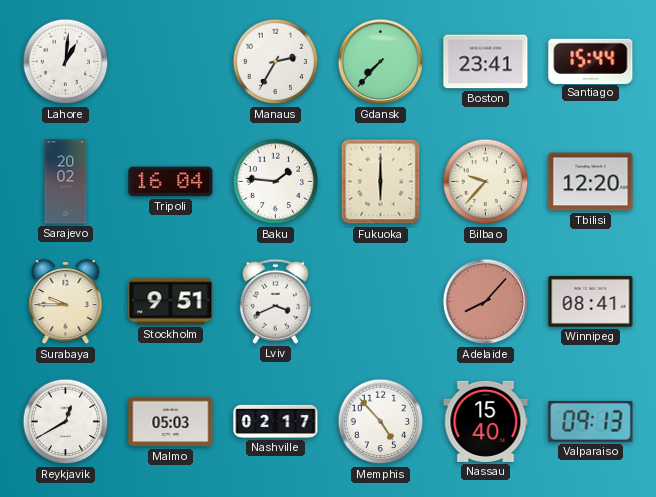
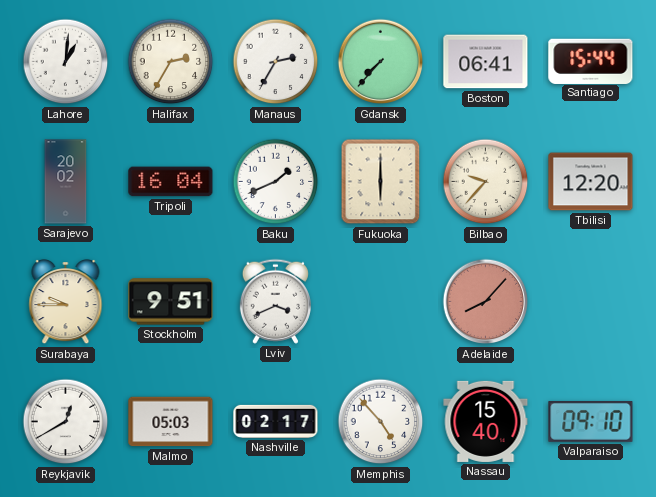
Halifax: none -> 2:35 (171, 62)
Boston: 23:41 -> 06:41 (486, 62)
Baku: 1:46 -> 1:41 (276, 182)
Winnipeg: 08:41 -> none (591, 302)
Valparaiso: 09:13 -> 09:10 (591, 421)
